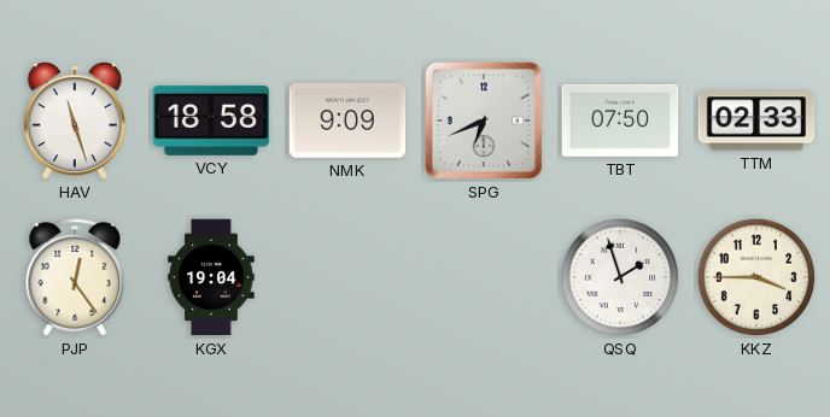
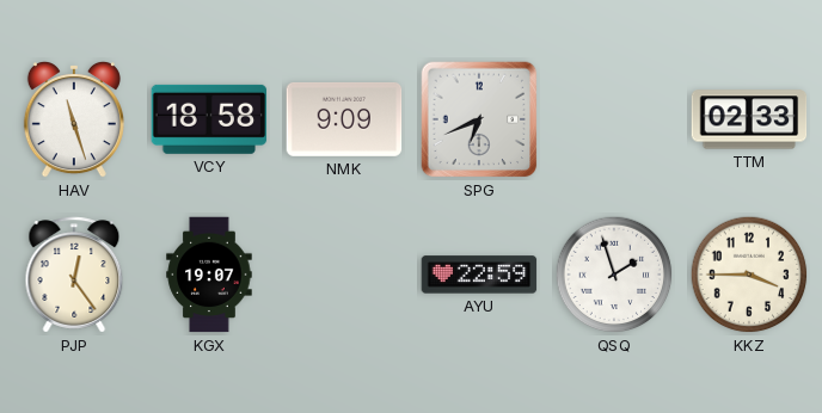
TBT: 07:50 -> none (620, 121)
KGX: 19:04 -> 19:07 (209, 275)
AYU: none -> 22:59 (479, 275)
